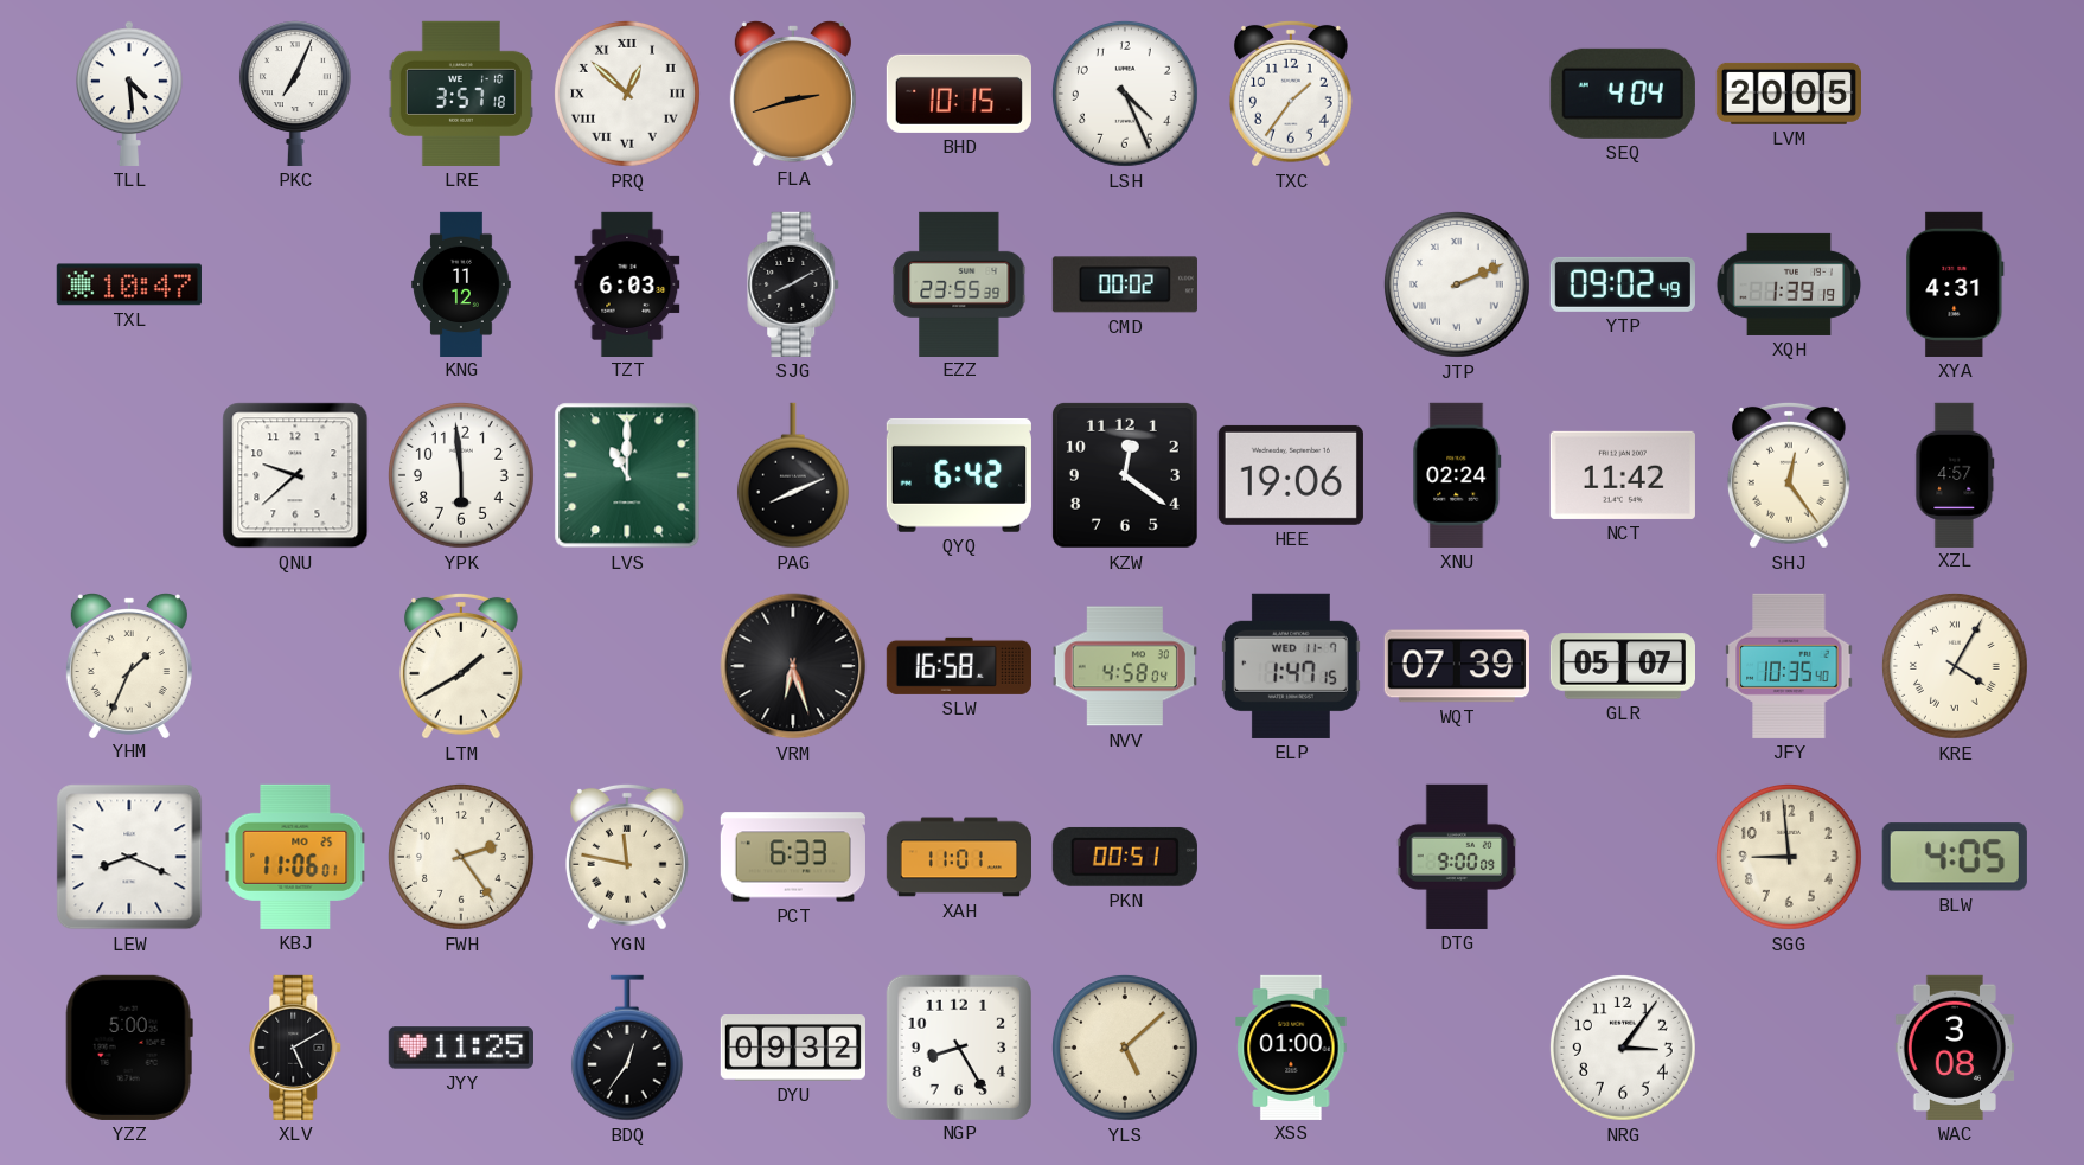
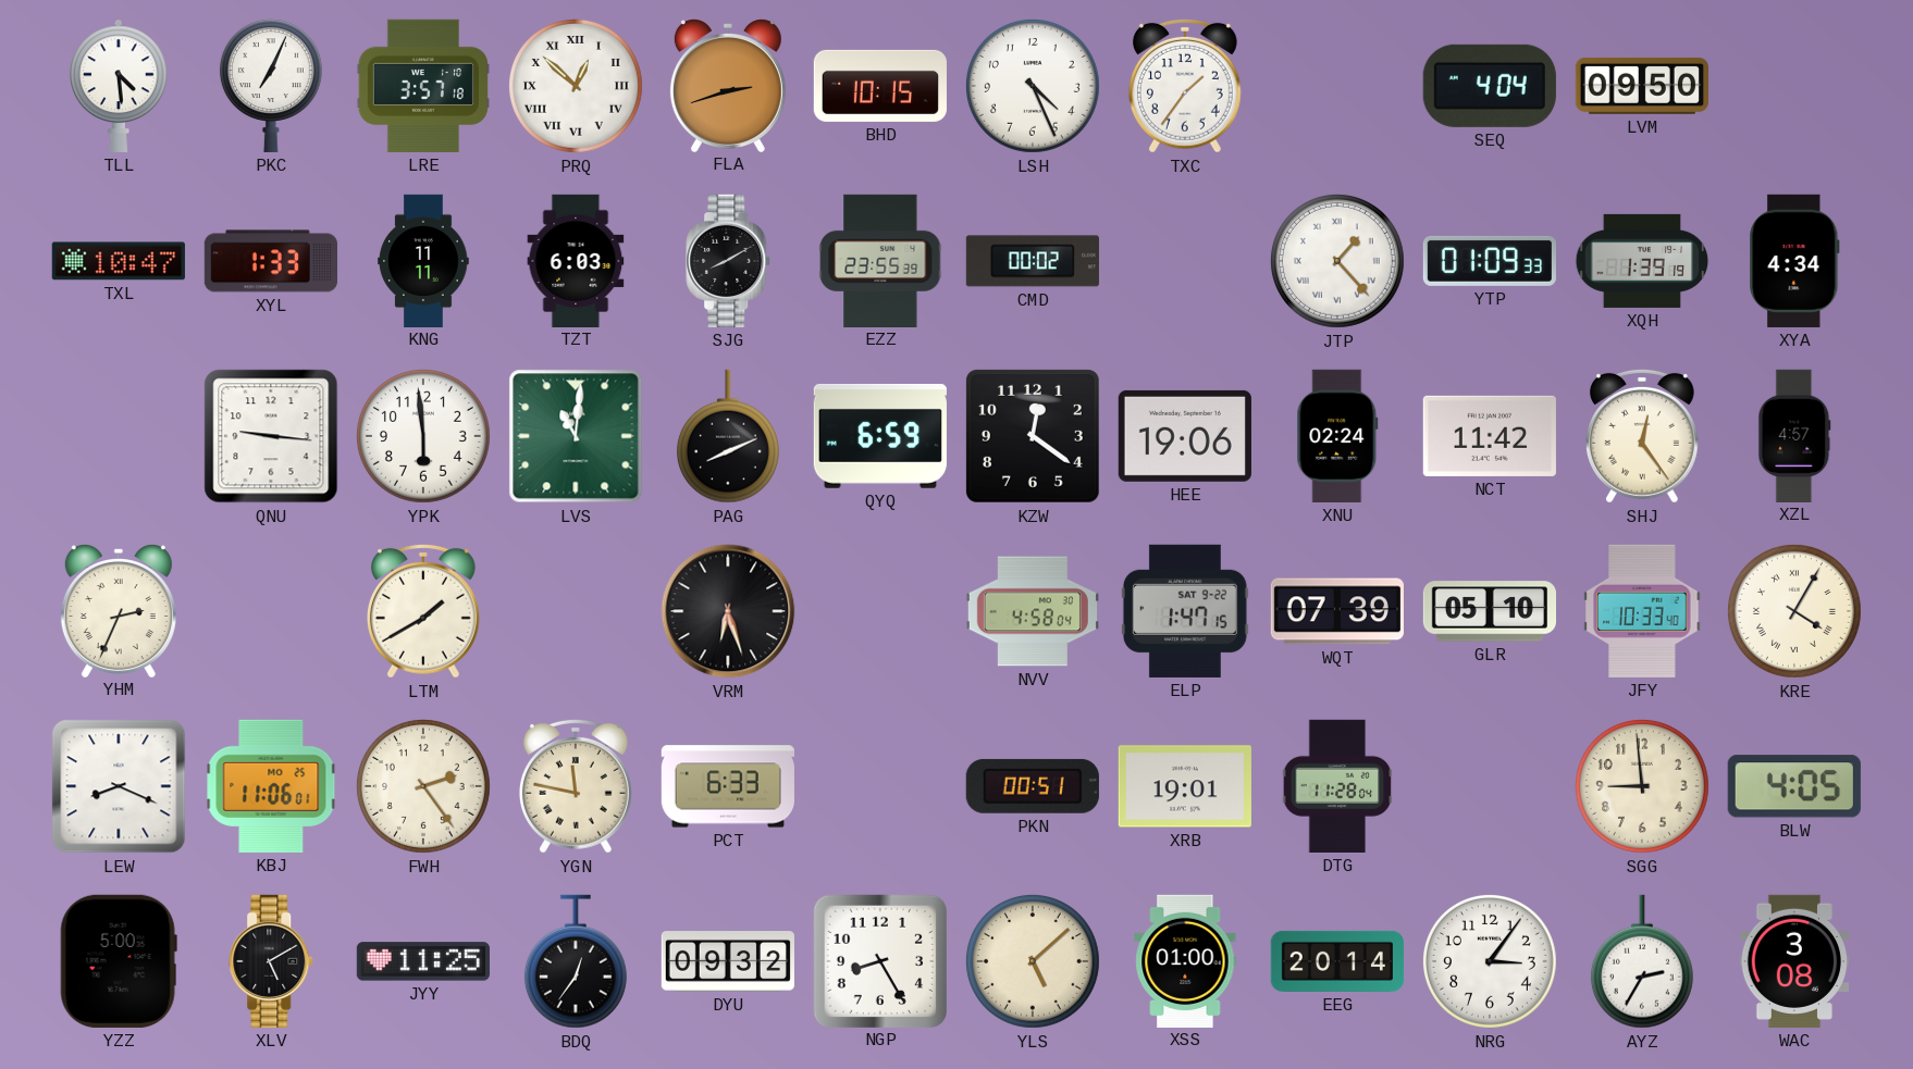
LVM: 20:05 -> 09:50 (1642, 86)
XYL: none -> 1:33 (271, 261)
KNG: 11:12 -> 11:11 (423, 260)
JTP: 2:11 -> 1:23 (1337, 261)
YTP: 09:02 -> 01:09 (1490, 261)
XYA: 4:31 -> 4:34 (1794, 261)
QNU: 9:38 -> 9:16 (271, 436)
LVS: 11:00 -> 11:01 (576, 436)
QYQ: 6:42 -> 6:59 (880, 436)
YHM: 1:34 -> 2:34 (119, 611)
SLW: 16:58 -> none (959, 666)
ELP date: WED 11-7 -> SAT 9-22 (1185, 611)
GLR: 05:07 -> 05:10 (1489, 611)
JFY: 10:35 -> 10:33 (1642, 611)
XAH: 11:01 -> none (958, 857)
XRB: none -> 19:01 (1185, 786)
DTG: 9:00 -> 11:28 (1337, 786)
EEG: none -> 20:14 (1337, 961)
AYZ: none -> 2:35 (1642, 961)
